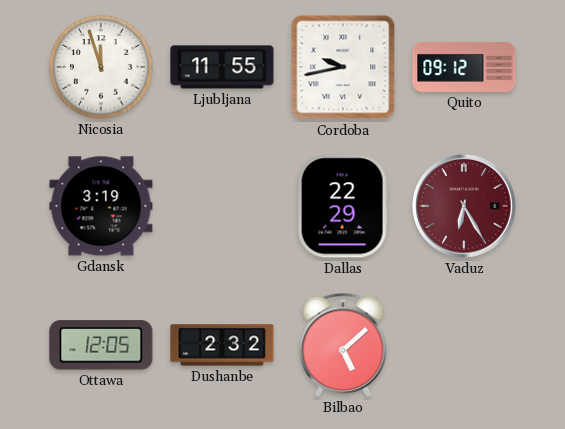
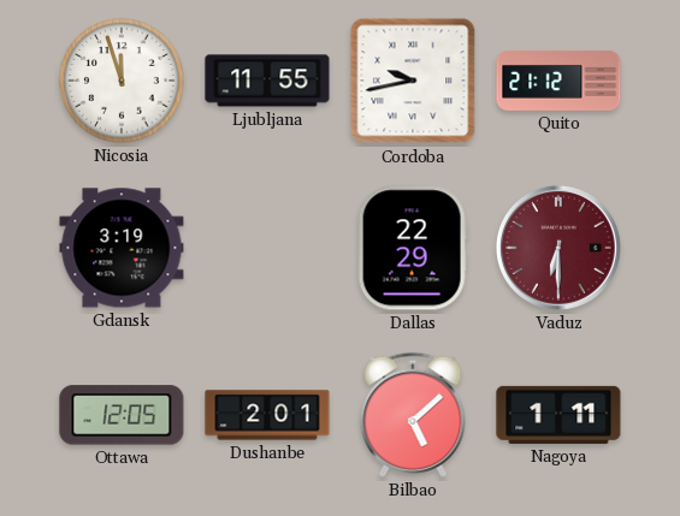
Quito: 09:12 -> 21:12 (558, 81)
Vaduz: 6:25 -> 6:30 (558, 248)
Dushanbe: 2:32 -> 2:01 (267, 415)
Nagoya: none -> 1:11 (558, 415)
